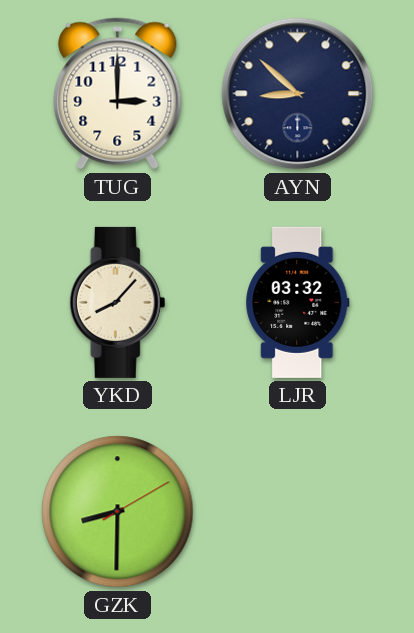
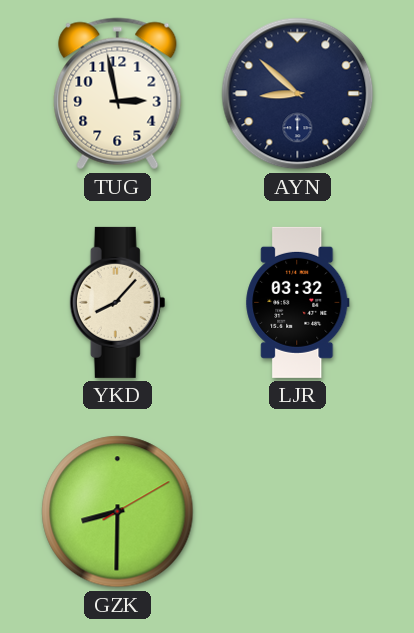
TUG: 3:00 -> 2:58 (118, 94)
